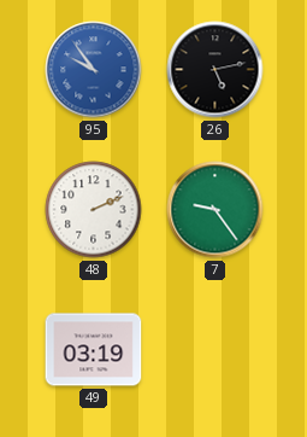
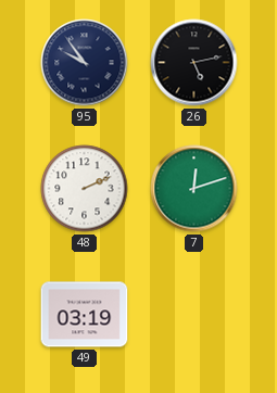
95 dial: blue -> navy (85, 63)
7: 9:24 -> 12:12 (194, 189)
